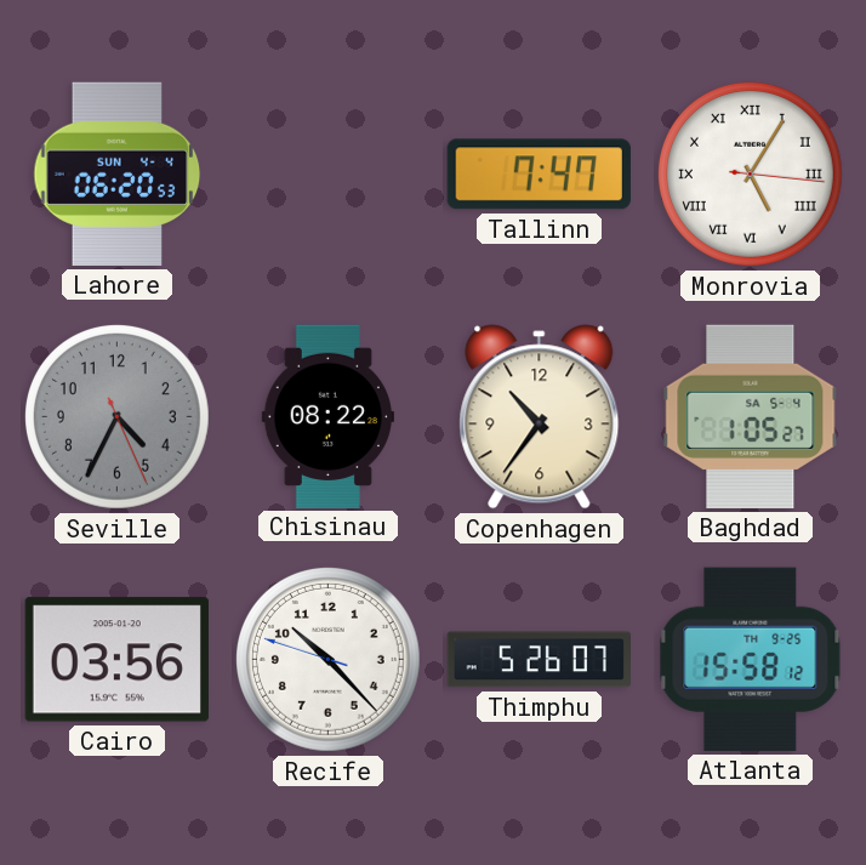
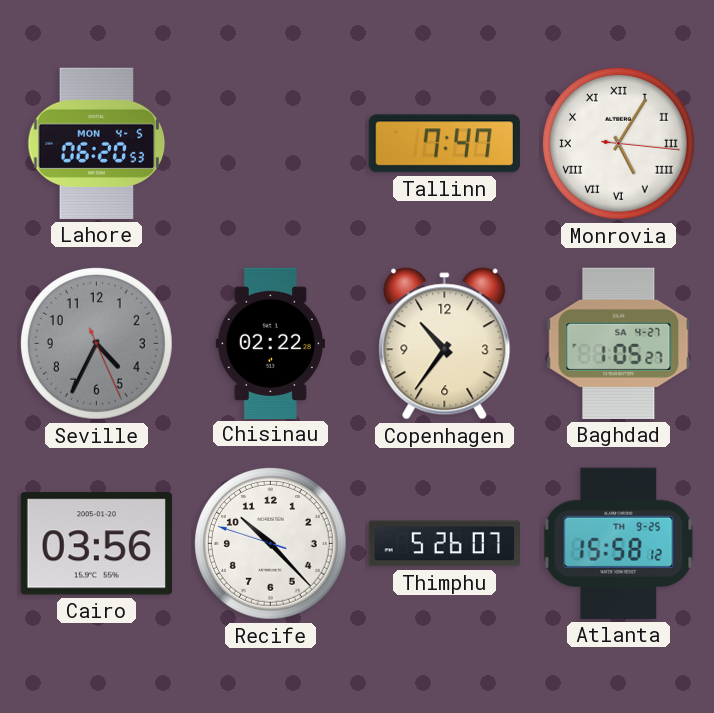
Lahore date: SUN 4-4 -> MON 4-5 (97, 143)
Chisinau: 08:22 -> 02:22 (270, 343)
Baghdad date: SA 5-4 -> SA 4-27 (619, 343)
